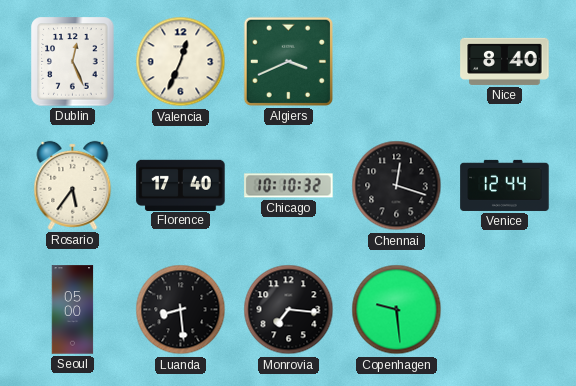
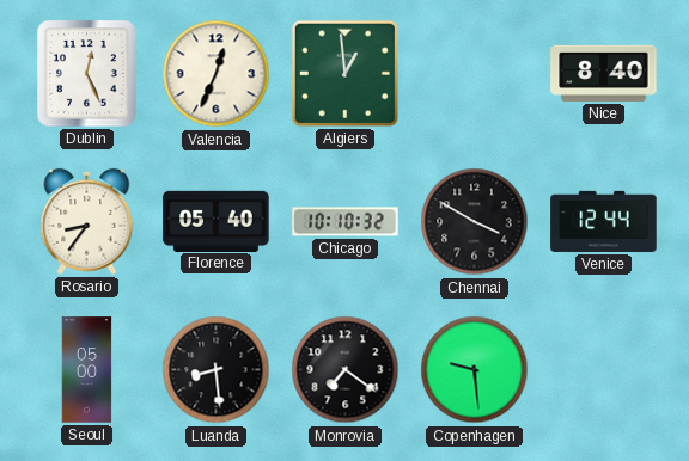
Algiers: 3:41 -> 12:59 (344, 73)
Rosario: 5:36 -> 8:36 (87, 221)
Florence: 17:40 -> 05:40 (217, 221)
Chennai: 12:18 -> 3:50 (475, 222)
Monrovia: 7:16 -> 7:21 (346, 370)
